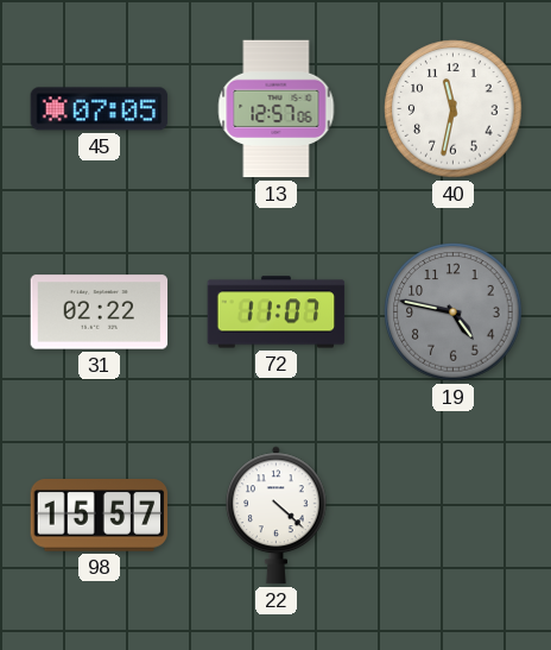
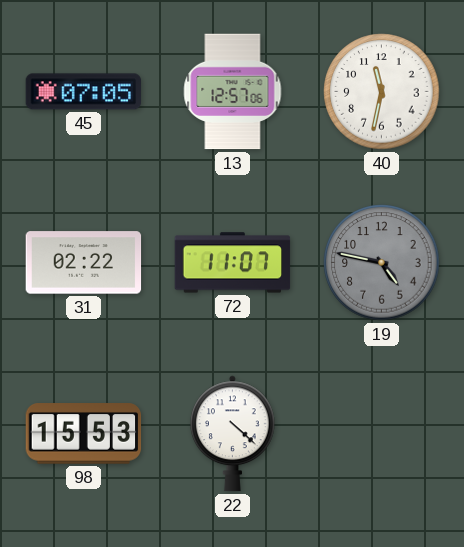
98: 15:57 -> 15:53 (84, 434)
